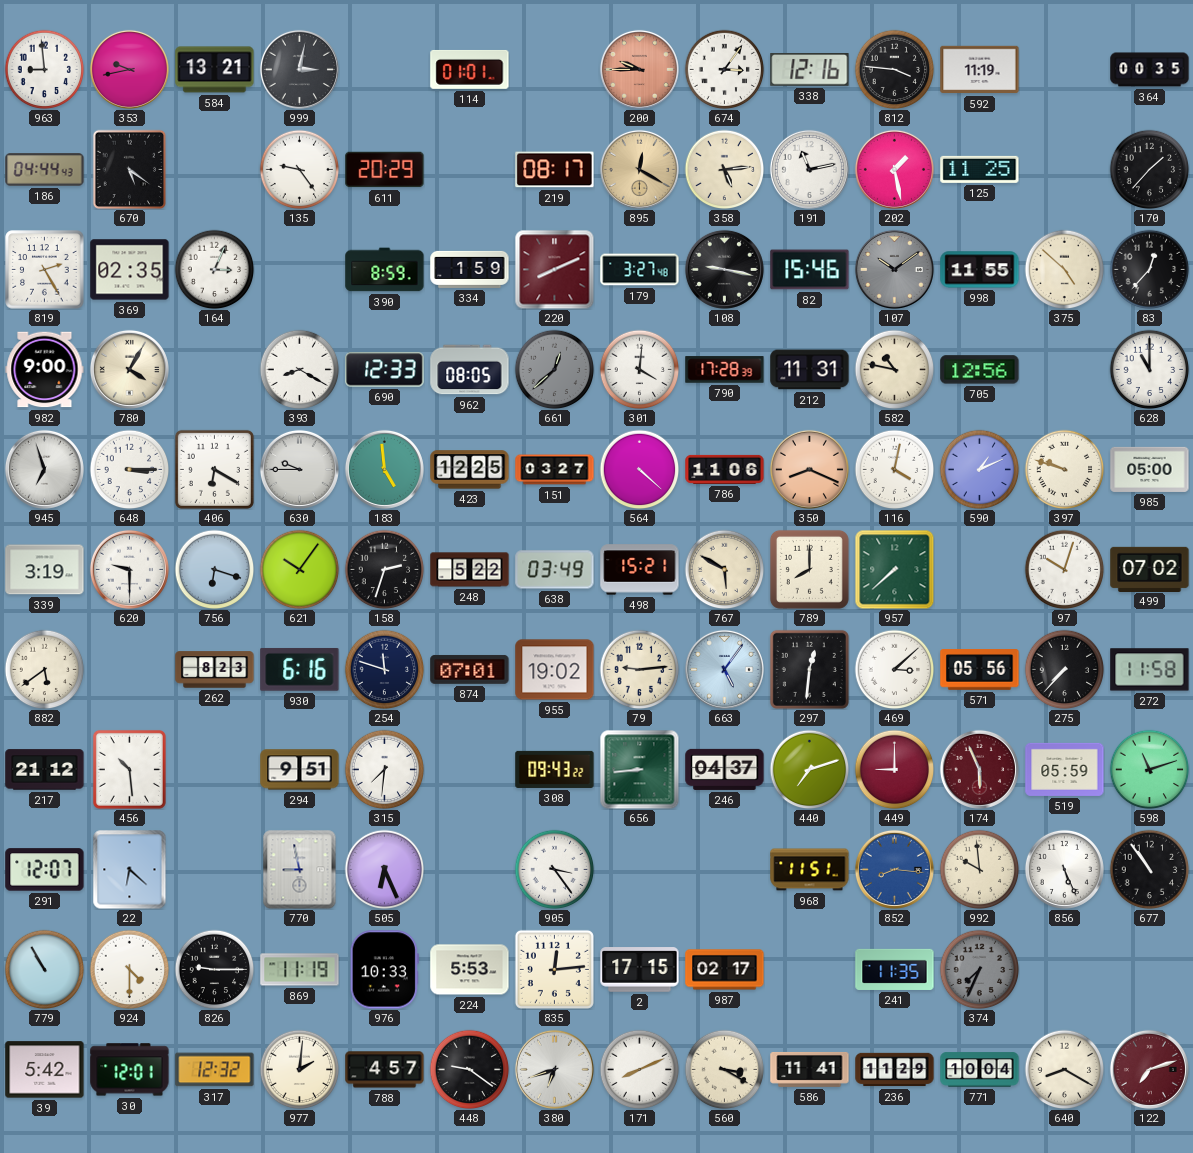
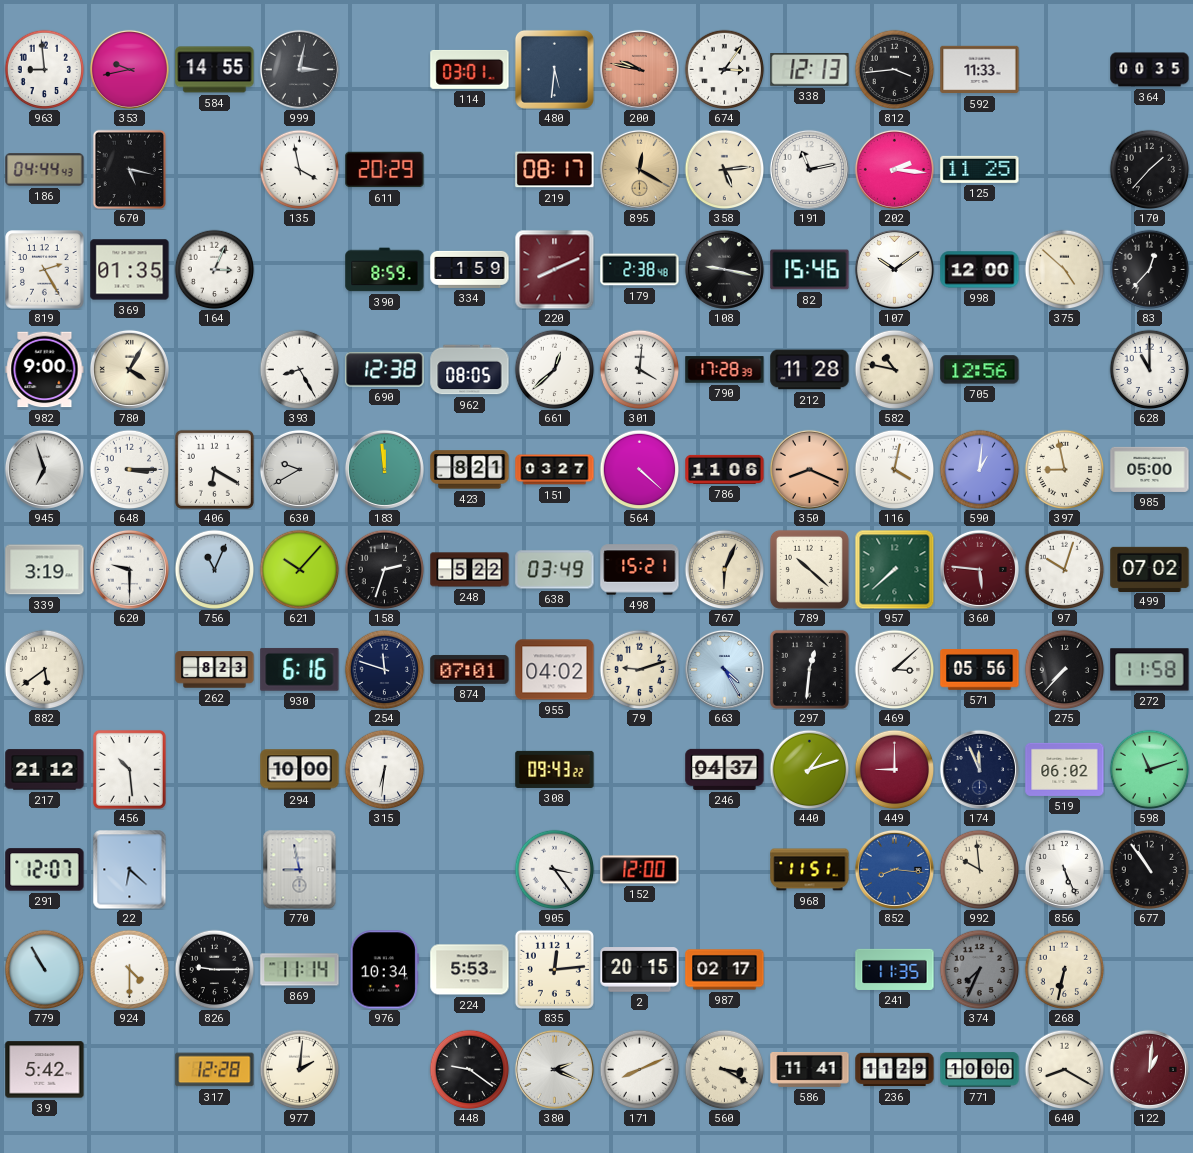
584: 13:21 -> 14:55 (215, 70)
114: 01:01 -> 03:01 (470, 69)
480: none -> 5:31 (554, 69)
200: 9:45 -> 9:47 (639, 69)
338: 12:16 -> 12:13 (810, 70)
812: 3:46 -> 3:44 (894, 69)
592: 11:19 -> 11:33 (980, 70)
670: 5:21 -> 5:17 (130, 169)
135: 9:24 -> 3:58 (299, 169)
202: 1:28 -> 2:16 (894, 169)
369: 02:35 -> 01:35 (130, 270)
179: 3:27 -> 2:38 (640, 270)
107 dial: grey -> white (894, 269)
998: 11:55 -> 12:00 (980, 270)
393: 8:20 -> 8:25 (299, 369)
690: 12:33 -> 12:38 (385, 370)
661 dial: grey -> white (554, 369)
212: 11:31 -> 11:28 (810, 370)
630: 9:45 -> 9:40 (299, 469)
183: 4:59 -> 11:59 (384, 469)
423: 12:25 -> 8:21 (470, 470)
590: 1:11 -> 1:01 (979, 469)
397: 9:48 -> 8:58 (1064, 469)
756: 6:18 -> 11:04 (214, 569)
621: 10:06 -> 10:07 (299, 569)
767: 5:50 -> 6:04 (724, 569)
789: 8:00 -> 10:22 (809, 569)
360: none -> 5:46 (979, 569)
955: 19:02 -> 04:02 (555, 670)
79: 9:14 -> 9:12 (639, 669)
663: 5:06 -> 4:25 (724, 669)
294: 9:51 -> 10:00 (300, 770)
315: 7:31 -> 6:31 (384, 769)
656: 8:44 -> none (639, 769)
440: 7:12 -> 1:12 (809, 769)
174: 5:56 -> 11:56 (979, 769)
174 dial: burgundy -> navy (979, 769)
519: 05:59 -> 06:02 (1065, 769)
505: 6:26 -> none (384, 869)
152: none -> 12:00 (640, 870)
869: 11:19 -> 11:14 (300, 970)
976: 10:33 -> 10:34 (384, 970)
2: 17:15 -> 20:15 (640, 970)
268: none -> 6:32 (1064, 969)
30: 12:01 -> none (130, 1070)
317: 12:32 -> 12:28 (215, 1070)
788: 4:57 -> none (385, 1070)
380: 6:42 -> 2:19 (554, 1069)
771: 10:04 -> 10:00 (980, 1070)
122: 7:12 -> 1:01 (1149, 1069)
